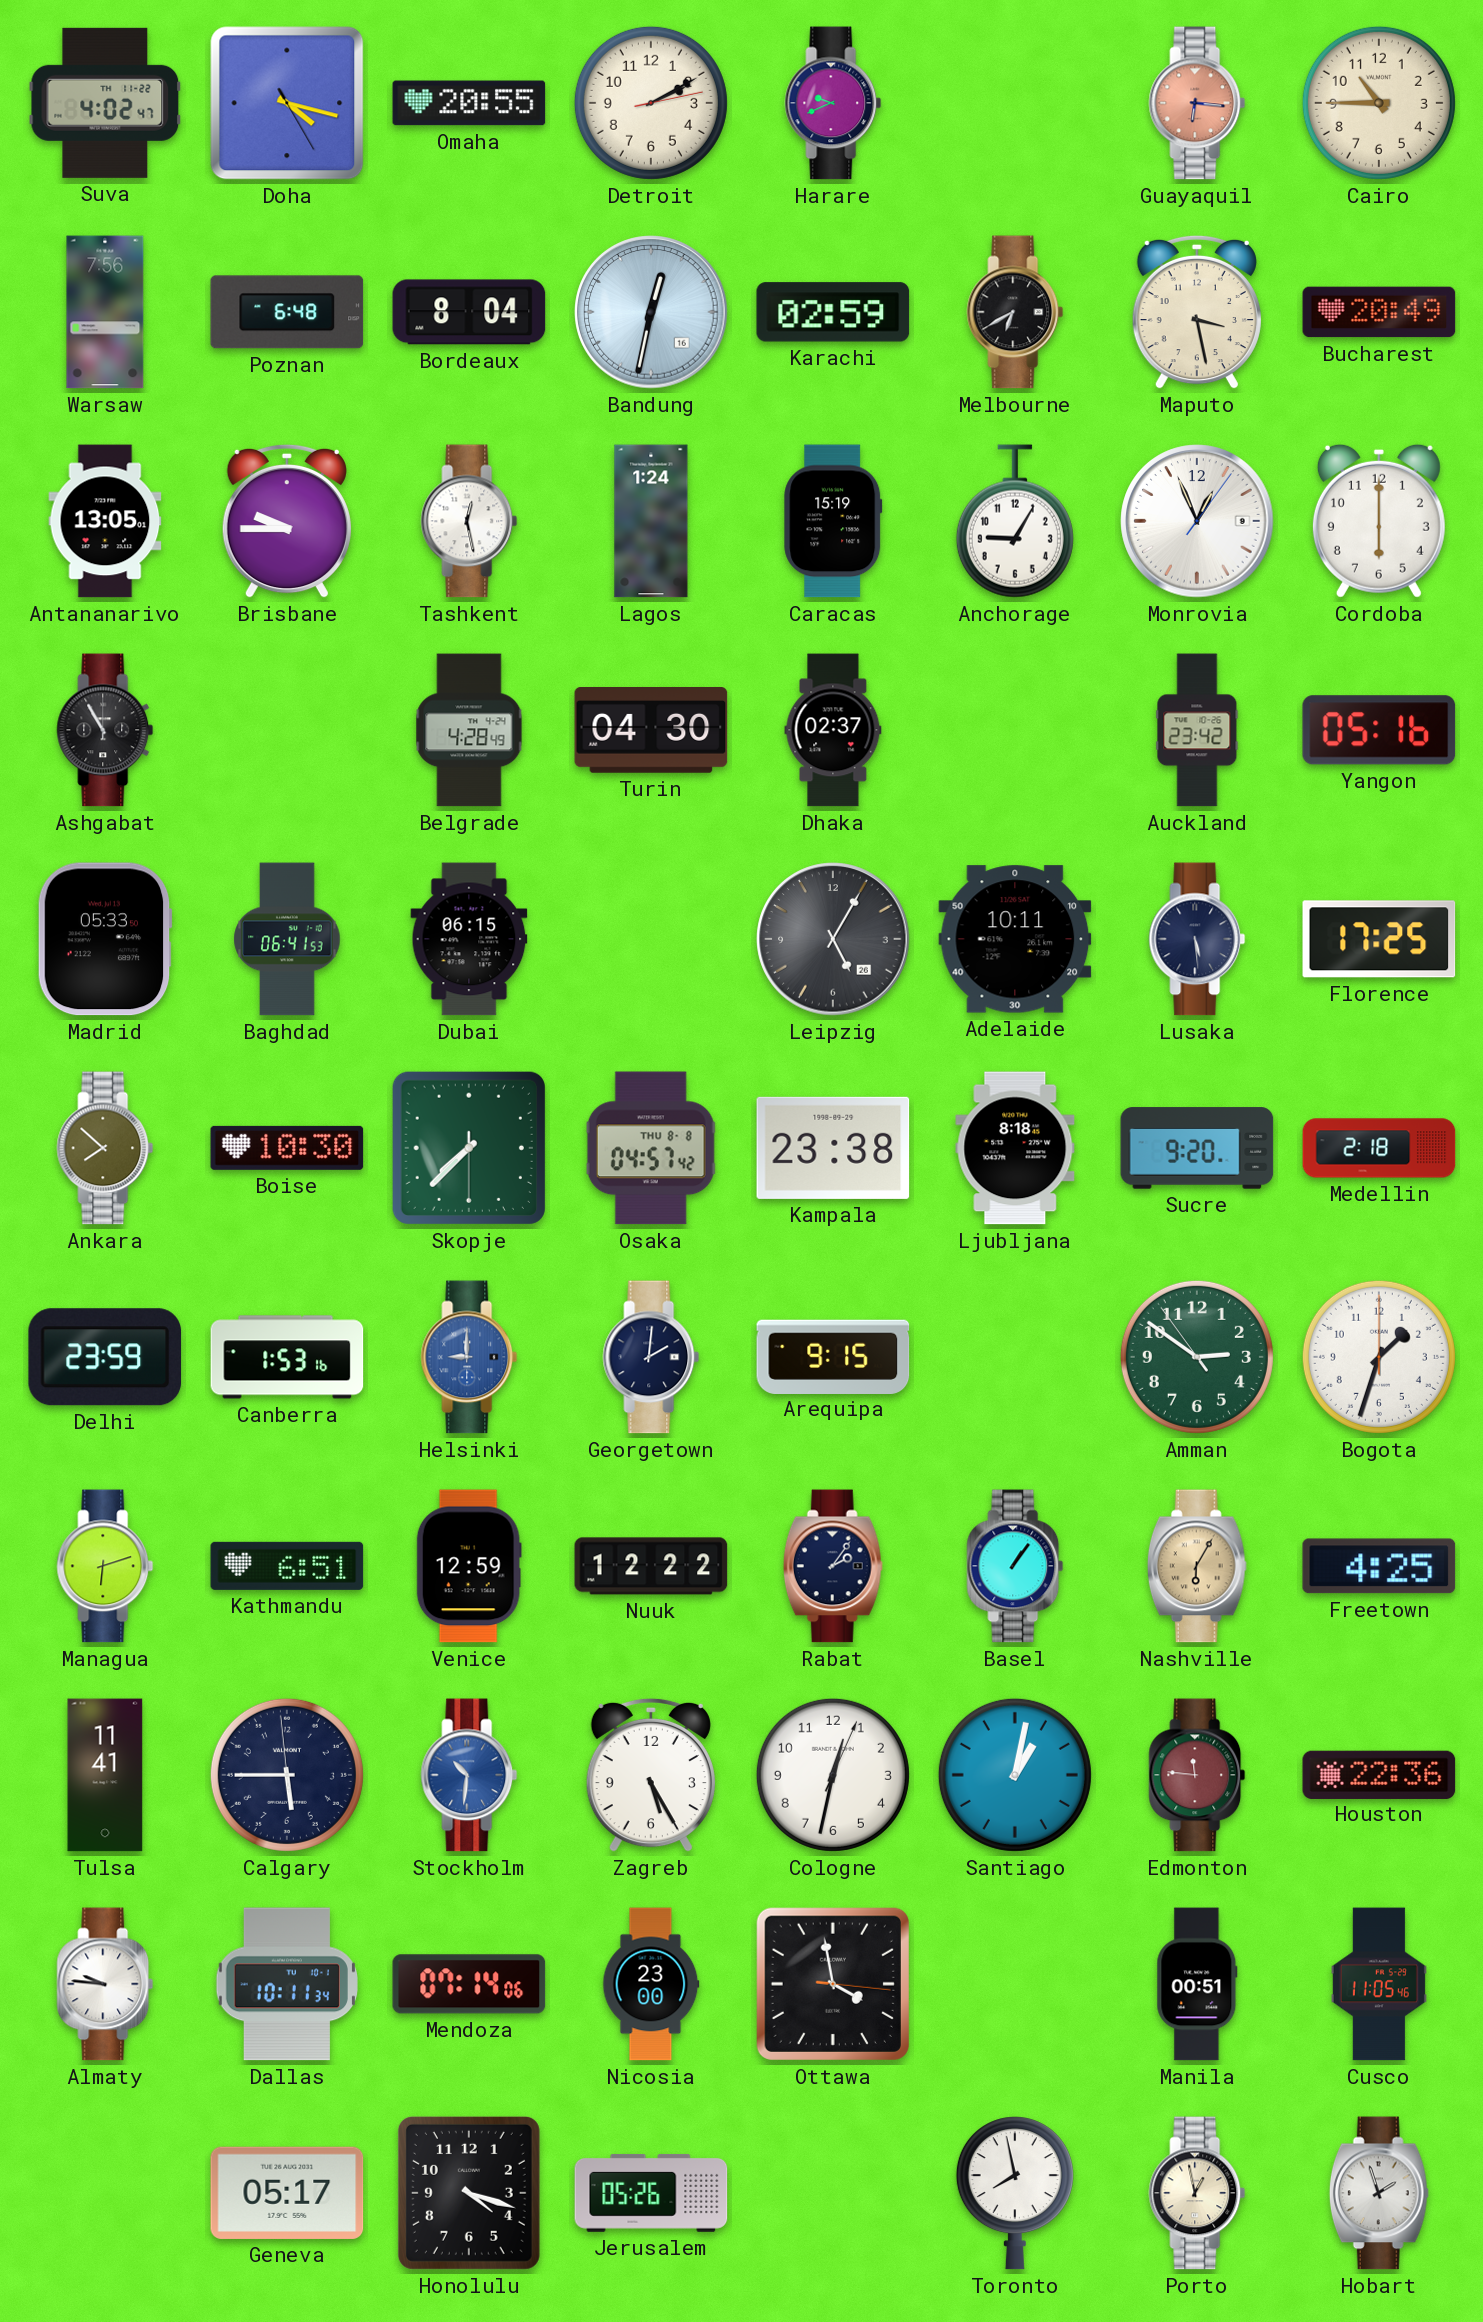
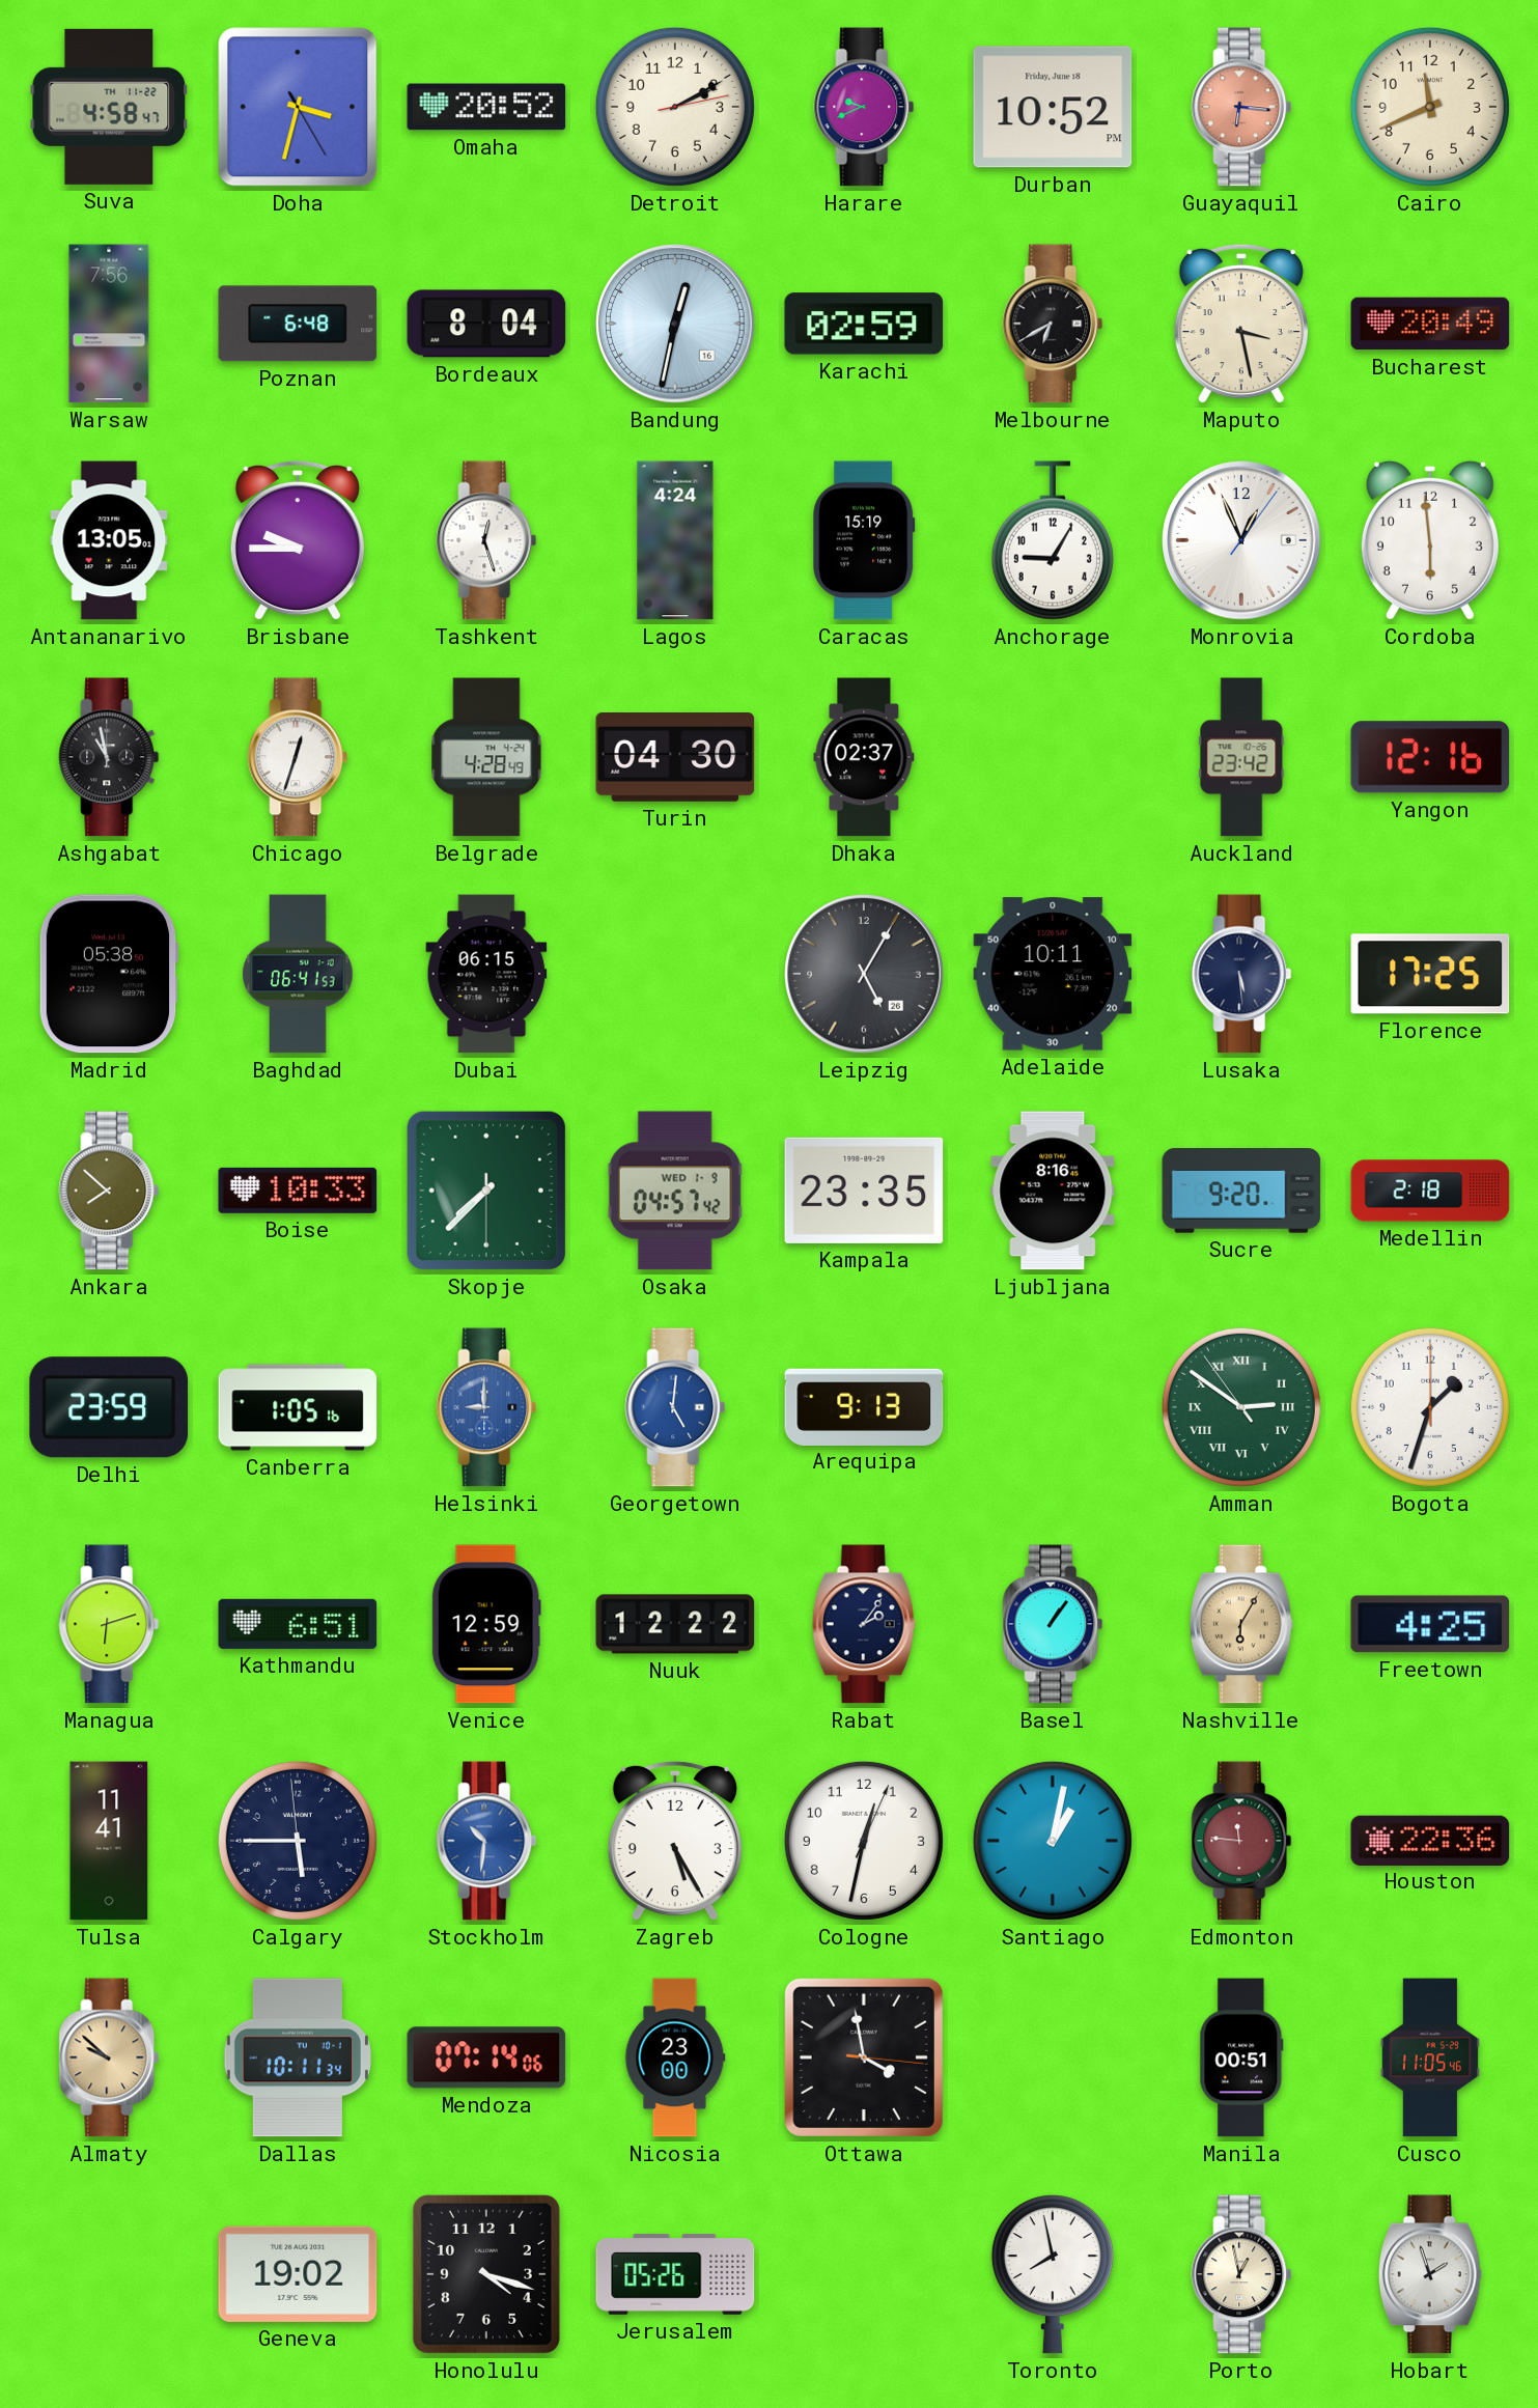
Suva: 4:02 -> 4:58 (109, 107)
Doha: 4:17 -> 3:32 (298, 107)
Omaha: 20:55 -> 20:52 (486, 107)
Durban: none -> 10:52 (1053, 107)
Cairo: 10:45 -> 11:41 (1430, 107)
Tashkent: 12:28 -> 12:27 (486, 540)
Lagos: 1:24 -> 4:24 (675, 540)
Cordoba: 6:00 -> 5:59 (1430, 540)
Ashgabat: 10:55 -> 10:58 (109, 757)
Chicago: none -> 12:33 (298, 757)
Yangon: 05:16 -> 12:16 (1430, 757)
Madrid: 05:33 -> 05:38 (109, 974)
Boise: 10:30 -> 10:33 (298, 1191)
Osaka date: THU 8-8 -> WED 1-9 (675, 1191)
Kampala: 23:38 -> 23:35 (864, 1191)
Ljubljana: 8:18 -> 8:16 (1053, 1191)
Canberra: 1:53 -> 1:05 (298, 1407)
Georgetown: 2:01 -> 5:01 (675, 1407)
Georgetown dial: navy -> blue (675, 1407)
Arequipa: 9:15 -> 9:13 (864, 1406)
Amman numerals: Arabic -> Roman (1241, 1407)
Almaty: 9:46 -> 9:52 (109, 2057)
Almaty dial: white -> champagne (109, 2057)
Geneva: 05:17 -> 19:02 (298, 2274)
